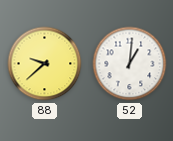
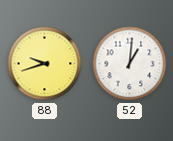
88: 9:38 -> 9:42 (45, 64)
